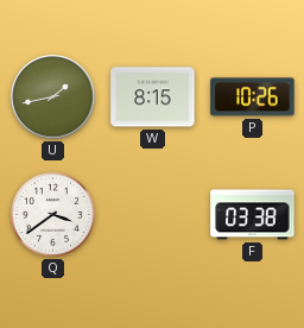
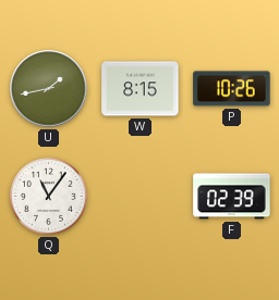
Q: 3:39 -> 11:06 (48, 196)
F: 03:38 -> 02:39 (232, 197)
